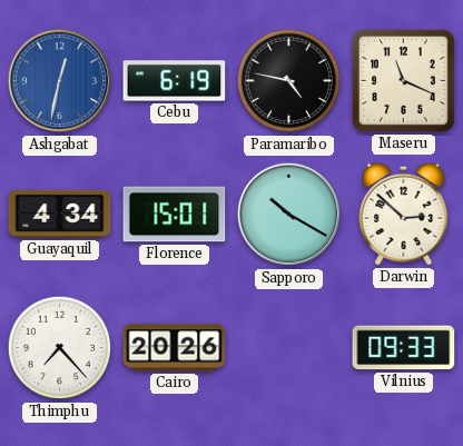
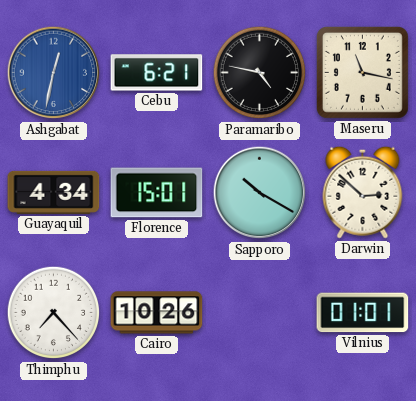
Cebu: 6:19 -> 6:21 (157, 73)
Maseru: 11:19 -> 11:17 (362, 72)
Cairo: 20:26 -> 10:26 (157, 313)
Vilnius: 09:33 -> 01:01 (363, 313)
